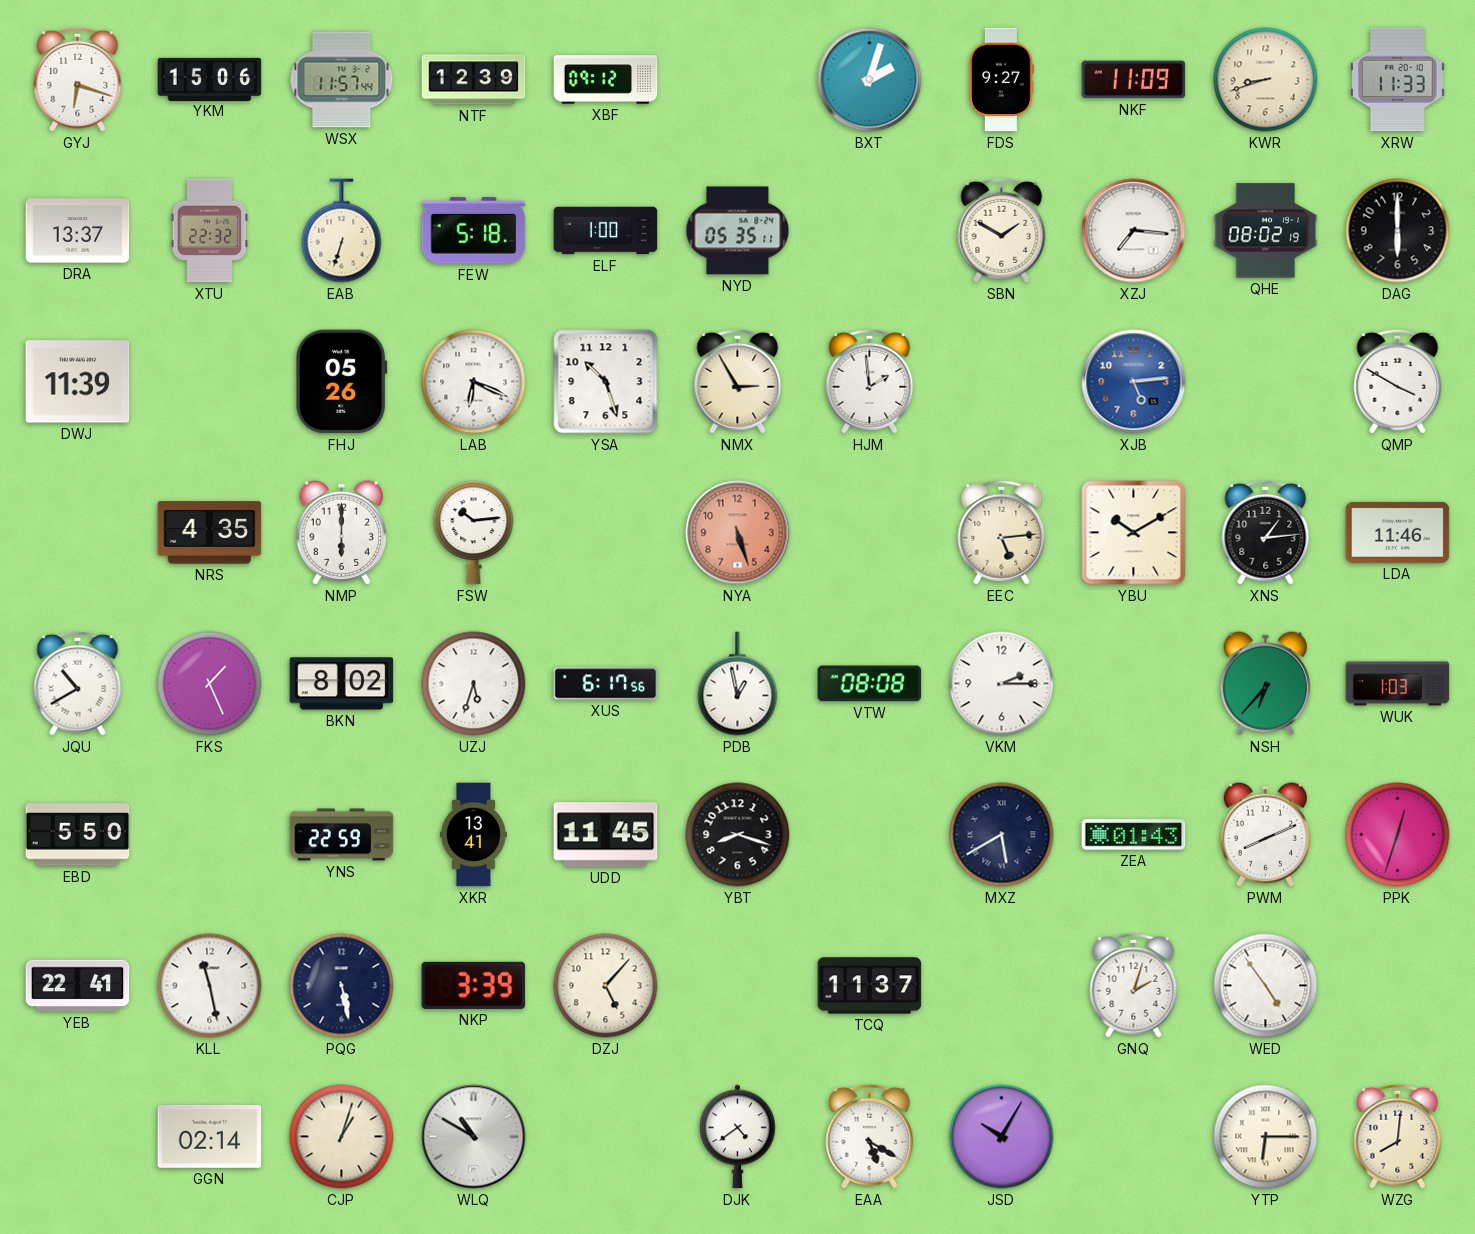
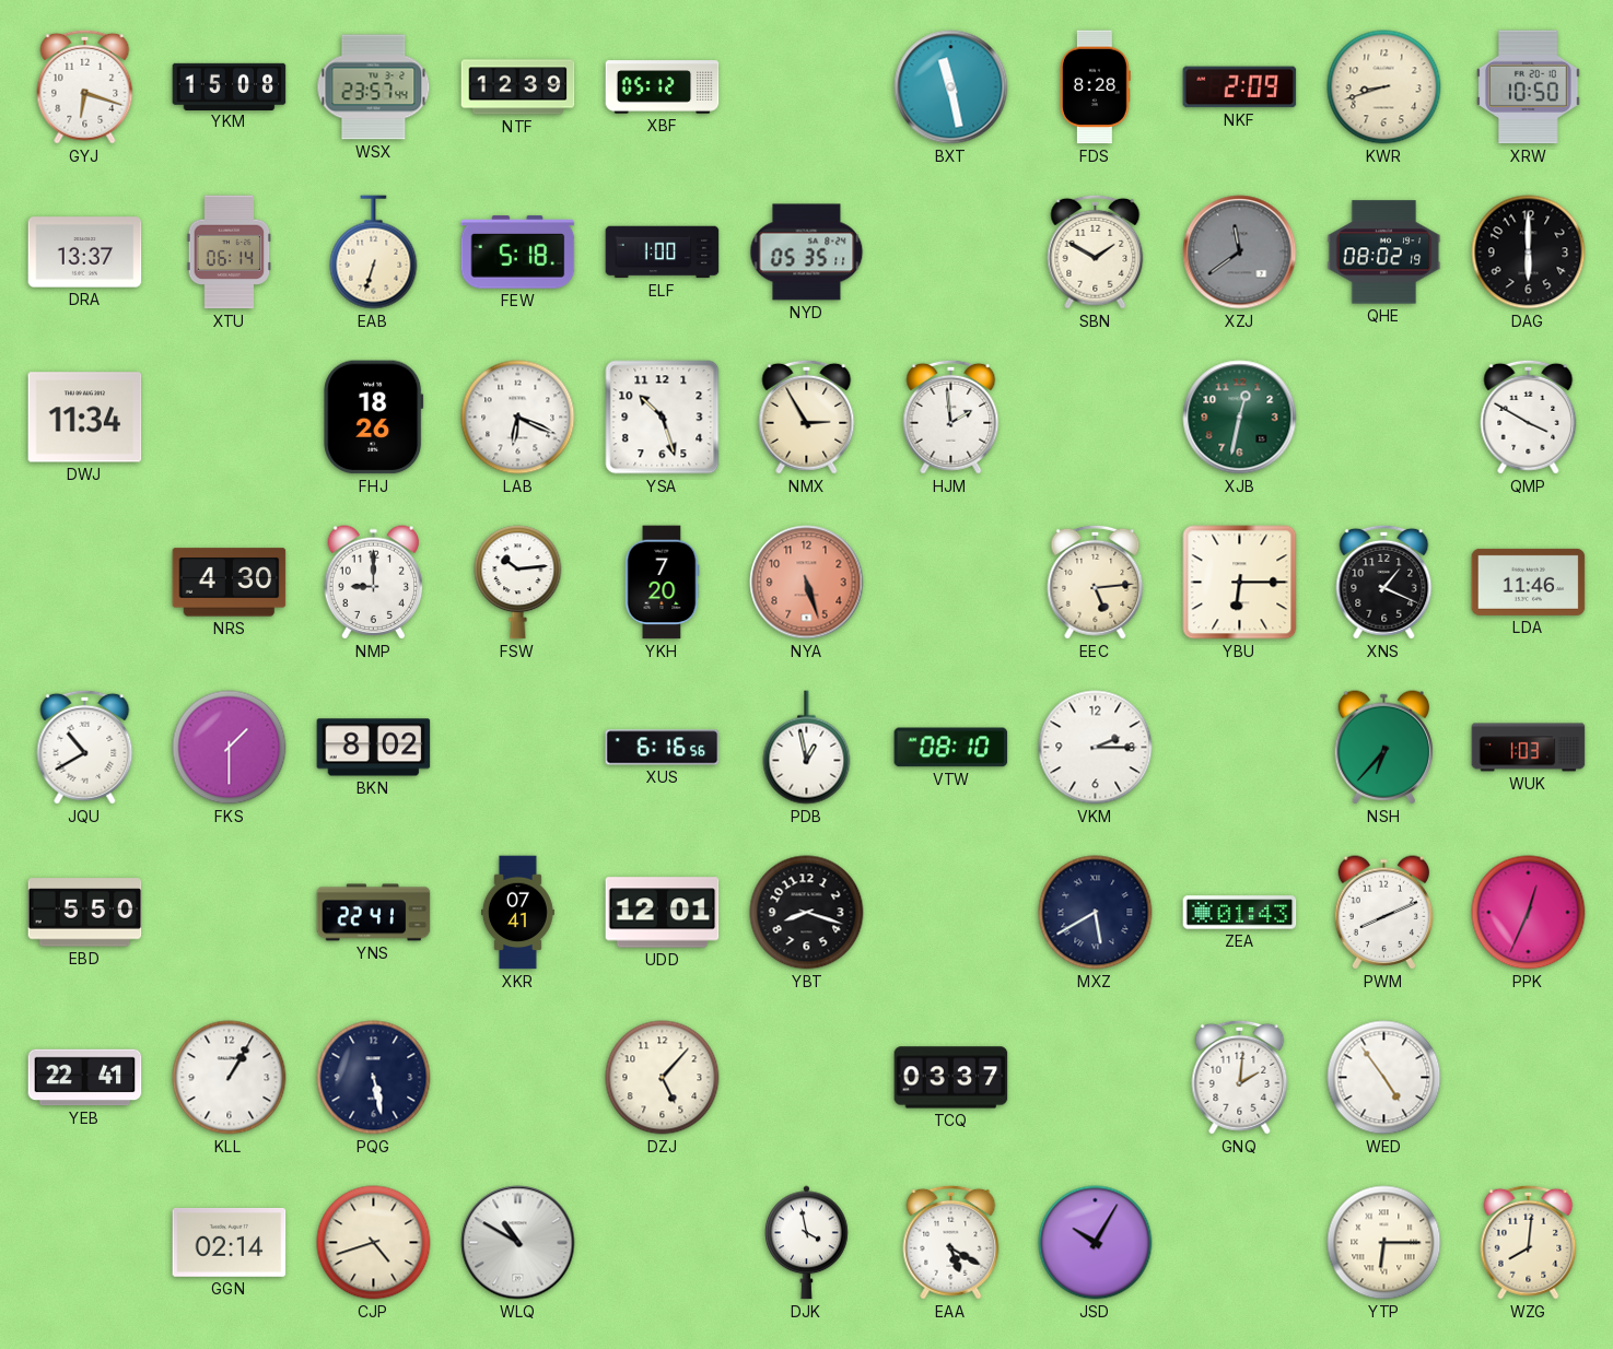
YKM: 15:06 -> 15:08 (230, 86)
WSX: 11:57 -> 23:57 (374, 87)
XBF: 09:12 -> 05:12 (663, 87)
BXT: 2:03 -> 11:28 (951, 87)
FDS: 9:27 -> 8:28 (1096, 87)
NKF: 11:09 -> 2:09 (1240, 87)
XRW: 11:33 -> 10:50 (1529, 87)
XTU: 22:32 -> 06:14 (230, 253)
XZJ: 7:16 -> 11:39 (1240, 253)
XZJ dial: white -> grey (1240, 253)
DWJ: 11:39 -> 11:34 (85, 418)
FHJ: 05:26 -> 18:26 (374, 418)
XJB: 5:14 -> 12:32 (1240, 418)
XJB dial: blue -> green (1240, 418)
NRS: 4:35 -> 4:30 (230, 583)
NMP: 6:00 -> 9:00 (374, 583)
YKH: none -> 7:20 (663, 583)
YBU: 10:10 -> 6:15 (1240, 583)
XNS: 1:14 -> 1:19 (1384, 582)
FKS: 1:26 -> 1:30 (230, 748)
UZJ: 5:33 -> none (474, 684)
XUS: 6:17 -> 6:16 (663, 748)
VTW: 08:08 -> 08:10 (951, 748)
YNS: 22:59 -> 22:41 (374, 913)
XKR: 13:41 -> 07:41 (517, 913)
UDD: 11:45 -> 12:01 (663, 913)
PPK: 12:33 -> 12:34 (1529, 913)
KLL: 11:28 -> 1:05 (230, 1078)
NKP: 3:39 -> none (474, 985)
TCQ: 11:37 -> 03:37 (951, 1078)
GNQ: 2:03 -> 2:01 (1240, 1077)
CJP: 1:03 -> 4:42 (374, 1243)
DJK: 4:39 -> 3:58 (807, 1243)
